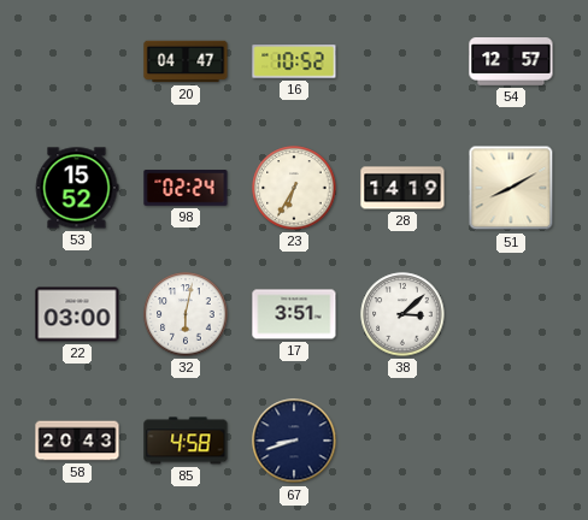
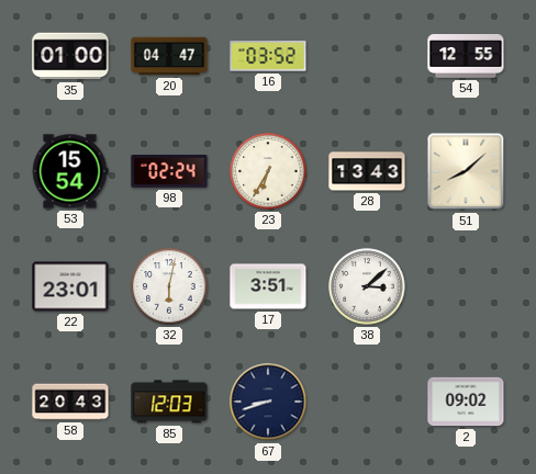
35: none -> 01:00 (70, 56)
16: 10:52 -> 03:52 (268, 56)
54: 12:57 -> 12:55 (466, 57)
53: 15:52 -> 15:54 (70, 171)
28: 14:19 -> 13:43 (367, 171)
51: 8:10 -> 8:08 (466, 171)
22: 03:00 -> 23:01 (70, 286)
85: 4:58 -> 12:03 (169, 402)
2: none -> 09:02 (466, 402)
